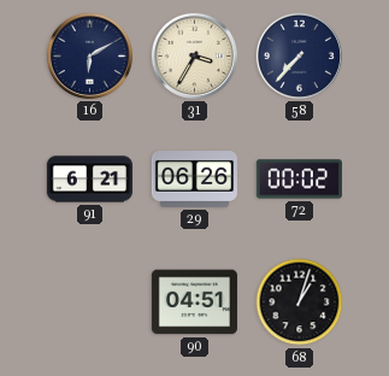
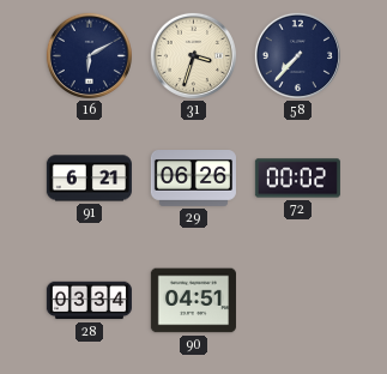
31: 3:35 -> 3:33 (193, 55)
28: none -> 03:34 (89, 301)
68: 1:03 -> none (300, 302)
